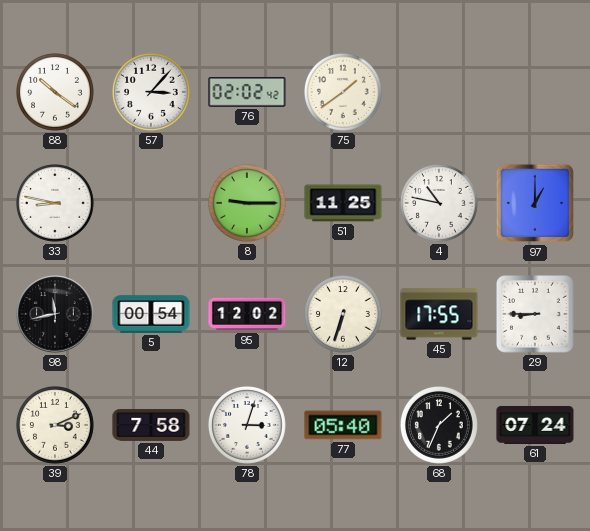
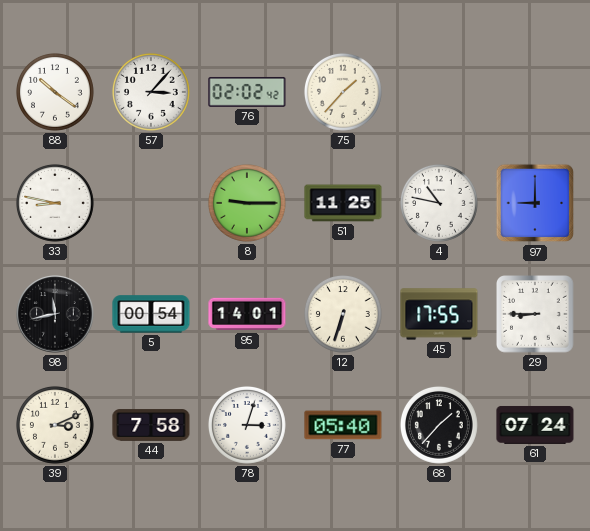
75: 1:39 -> 1:37 (343, 92)
97: 1:00 -> 9:00 (535, 203)
95: 12:02 -> 14:01 (247, 314)
68: 1:34 -> 1:37 (439, 425)
